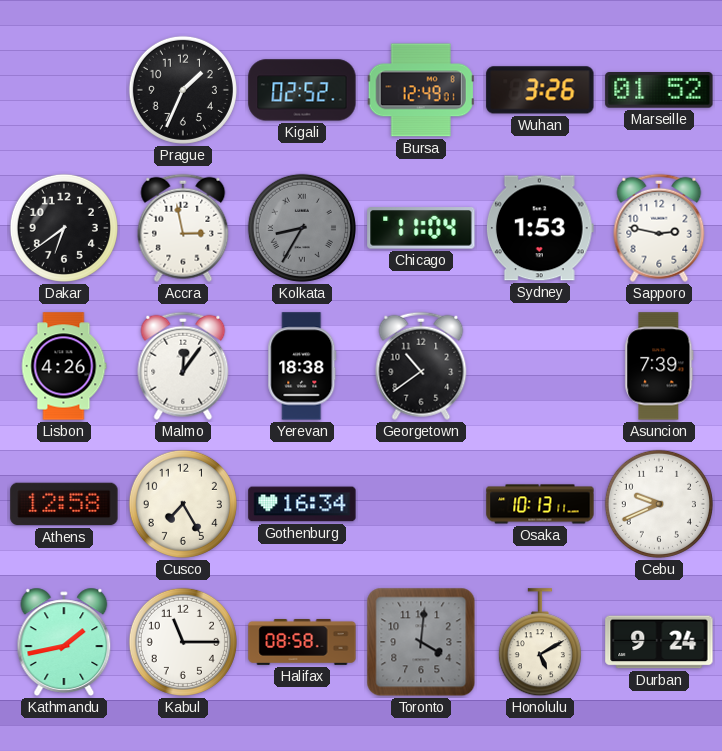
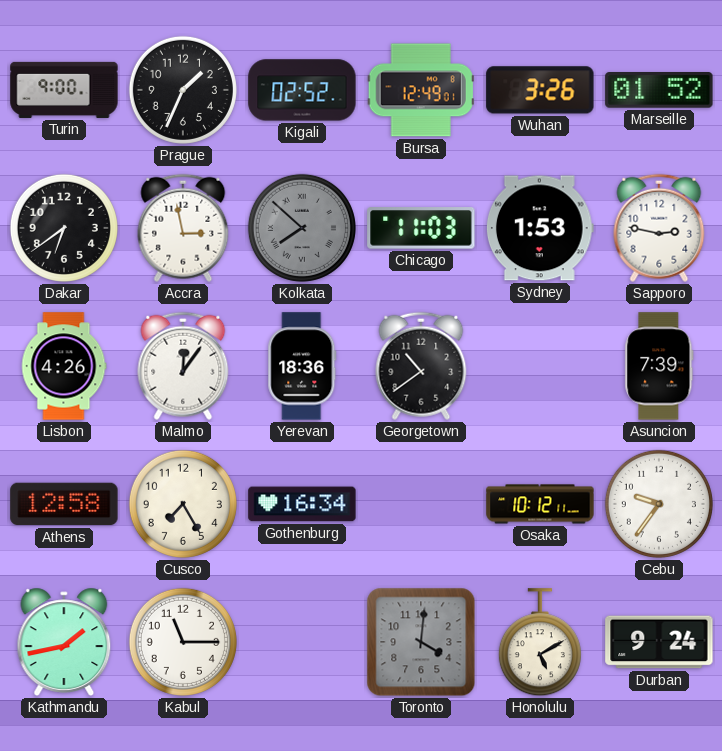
Turin: none -> 9:00 (64, 90)
Kolkata: 8:35 -> 7:52 (302, 228)
Chicago: 11:04 -> 11:03 (421, 228)
Yerevan: 18:38 -> 18:36 (302, 366)
Osaka: 10:13 -> 10:12 (540, 504)
Cebu: 9:41 -> 9:36 (659, 504)
Halifax: 08:58 -> none (302, 642)
